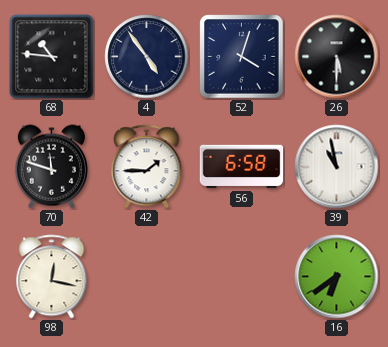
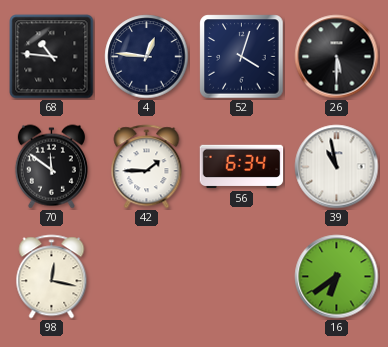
4: 4:54 -> 12:46 (147, 57)
70: 11:48 -> 11:51 (51, 167)
56: 6:58 -> 6:34 (242, 167)
